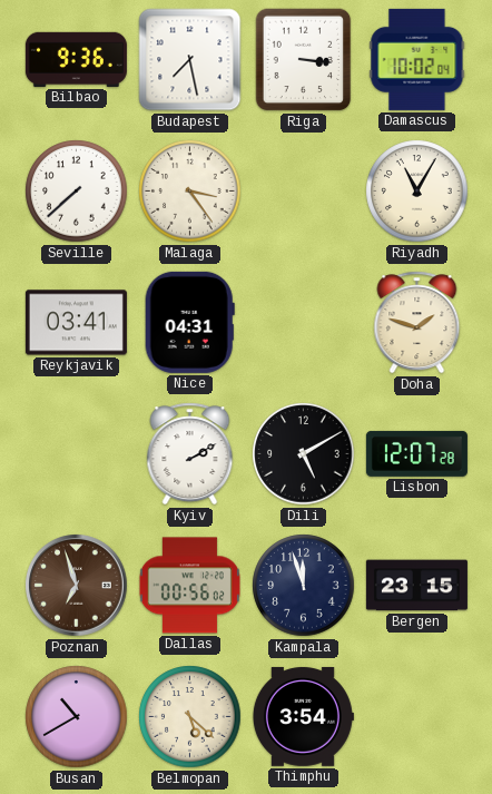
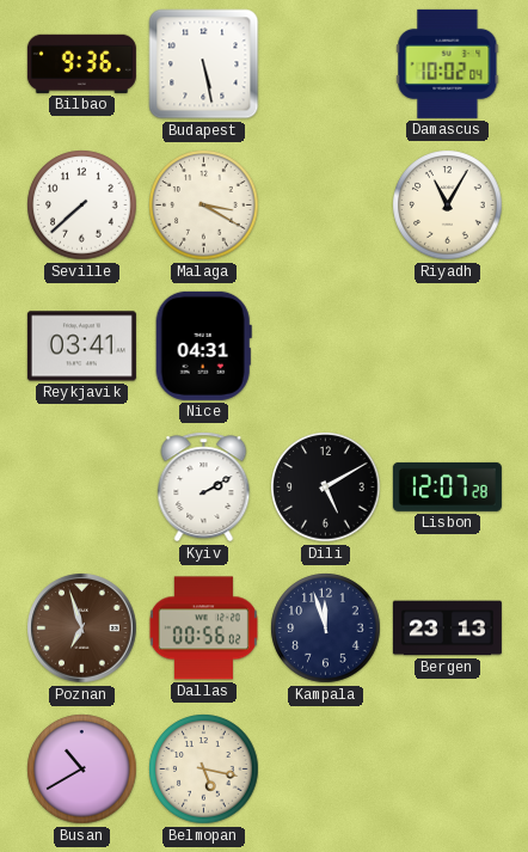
Budapest: 7:28 -> 5:28 (204, 65)
Riga: 3:16 -> none (304, 60)
Malaga: 3:24 -> 3:20 (204, 206)
Doha: 1:48 -> none (417, 323)
Bergen: 23:15 -> 23:13 (447, 629)
Belmopan: 5:22 -> 5:17 (204, 770)
Thimphu: 3:54 -> none (303, 716)
